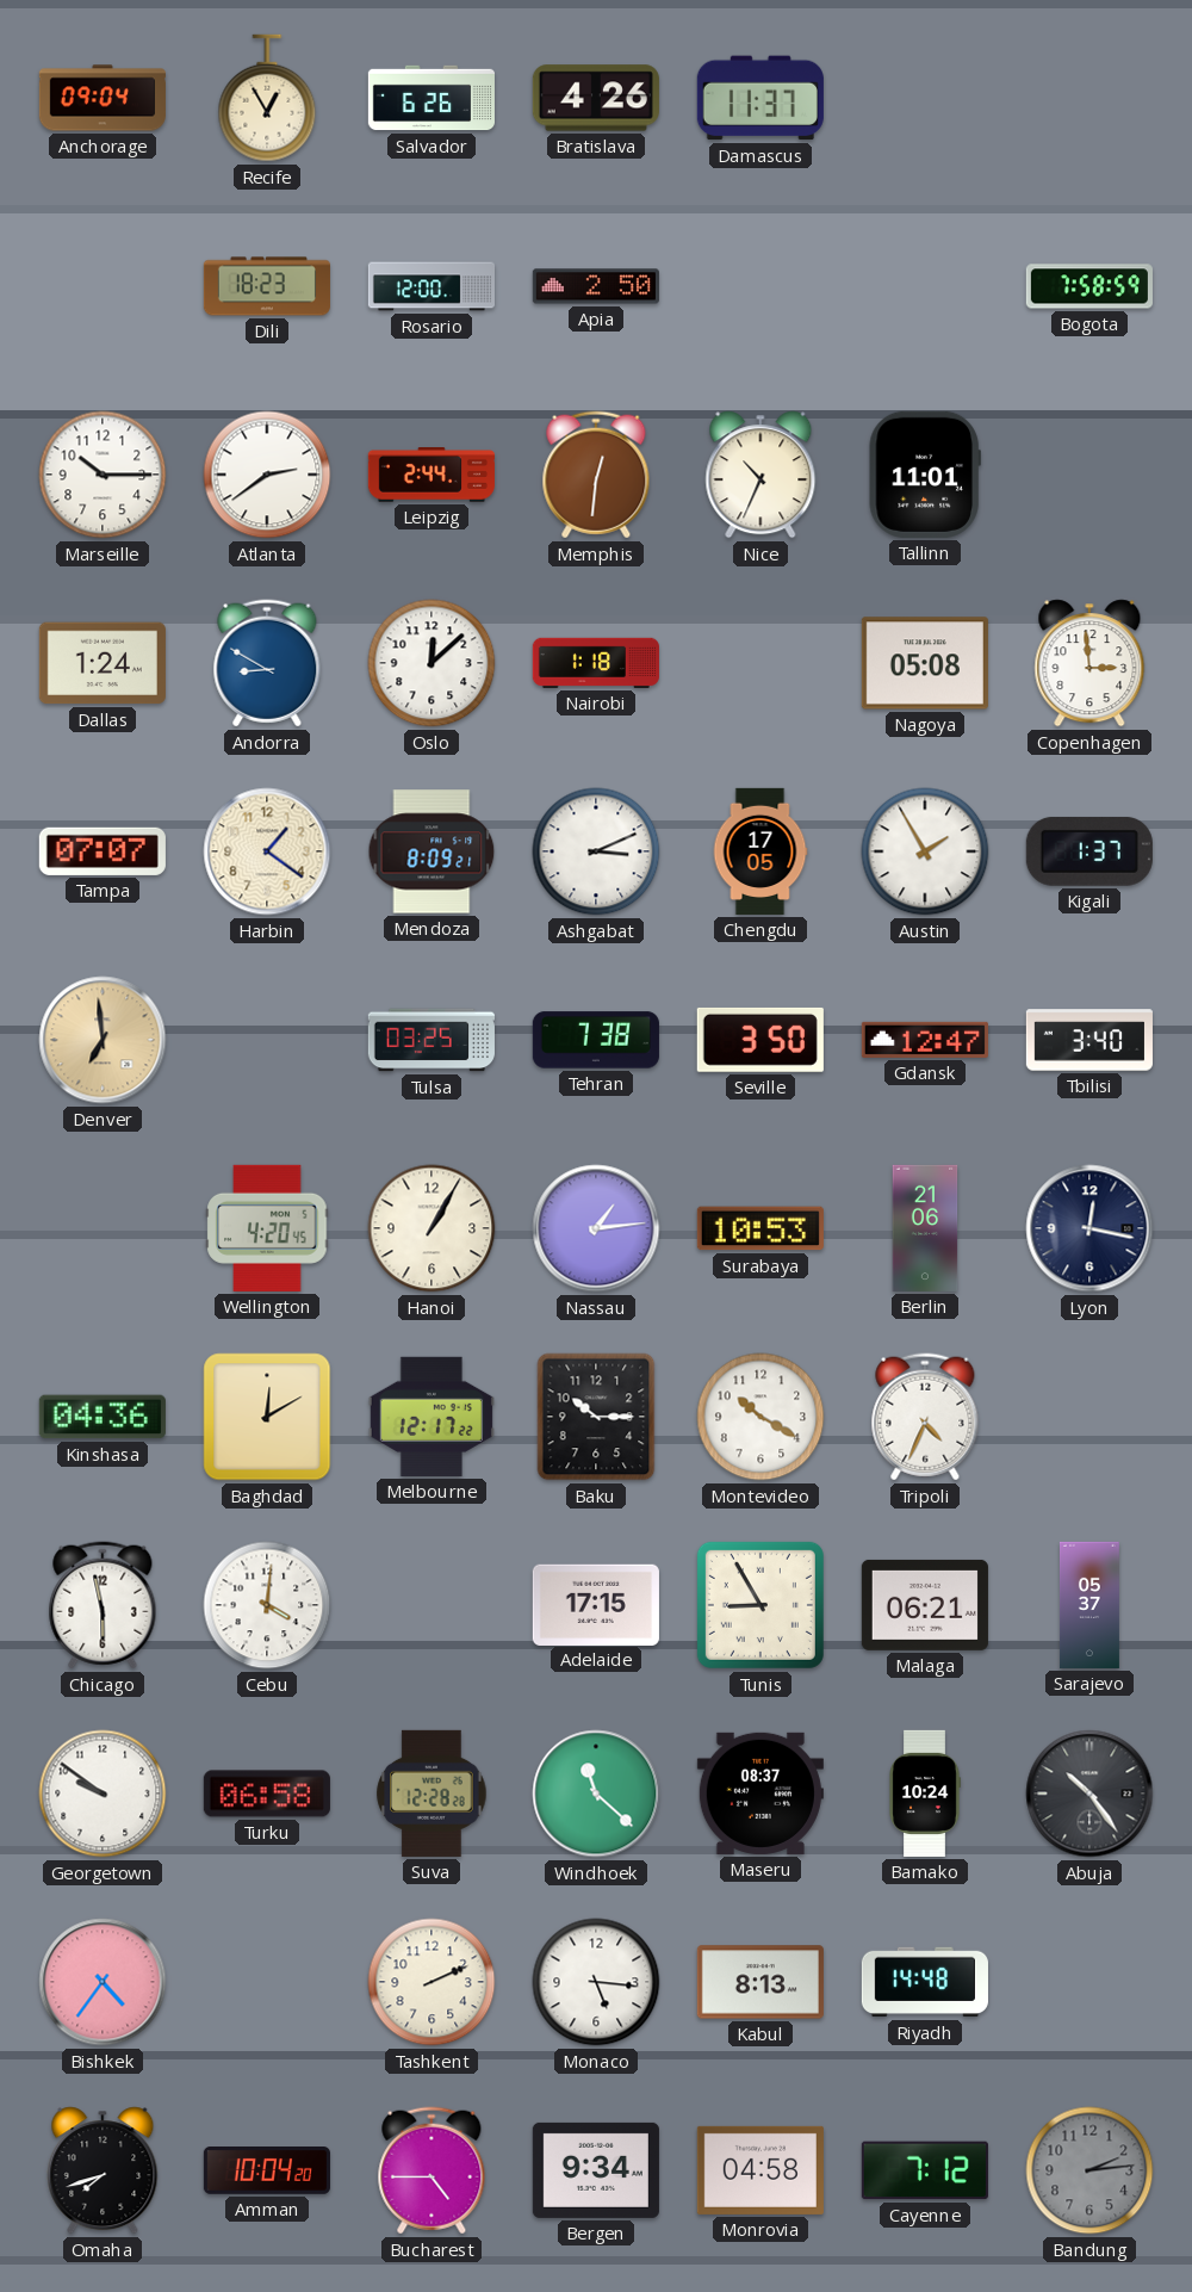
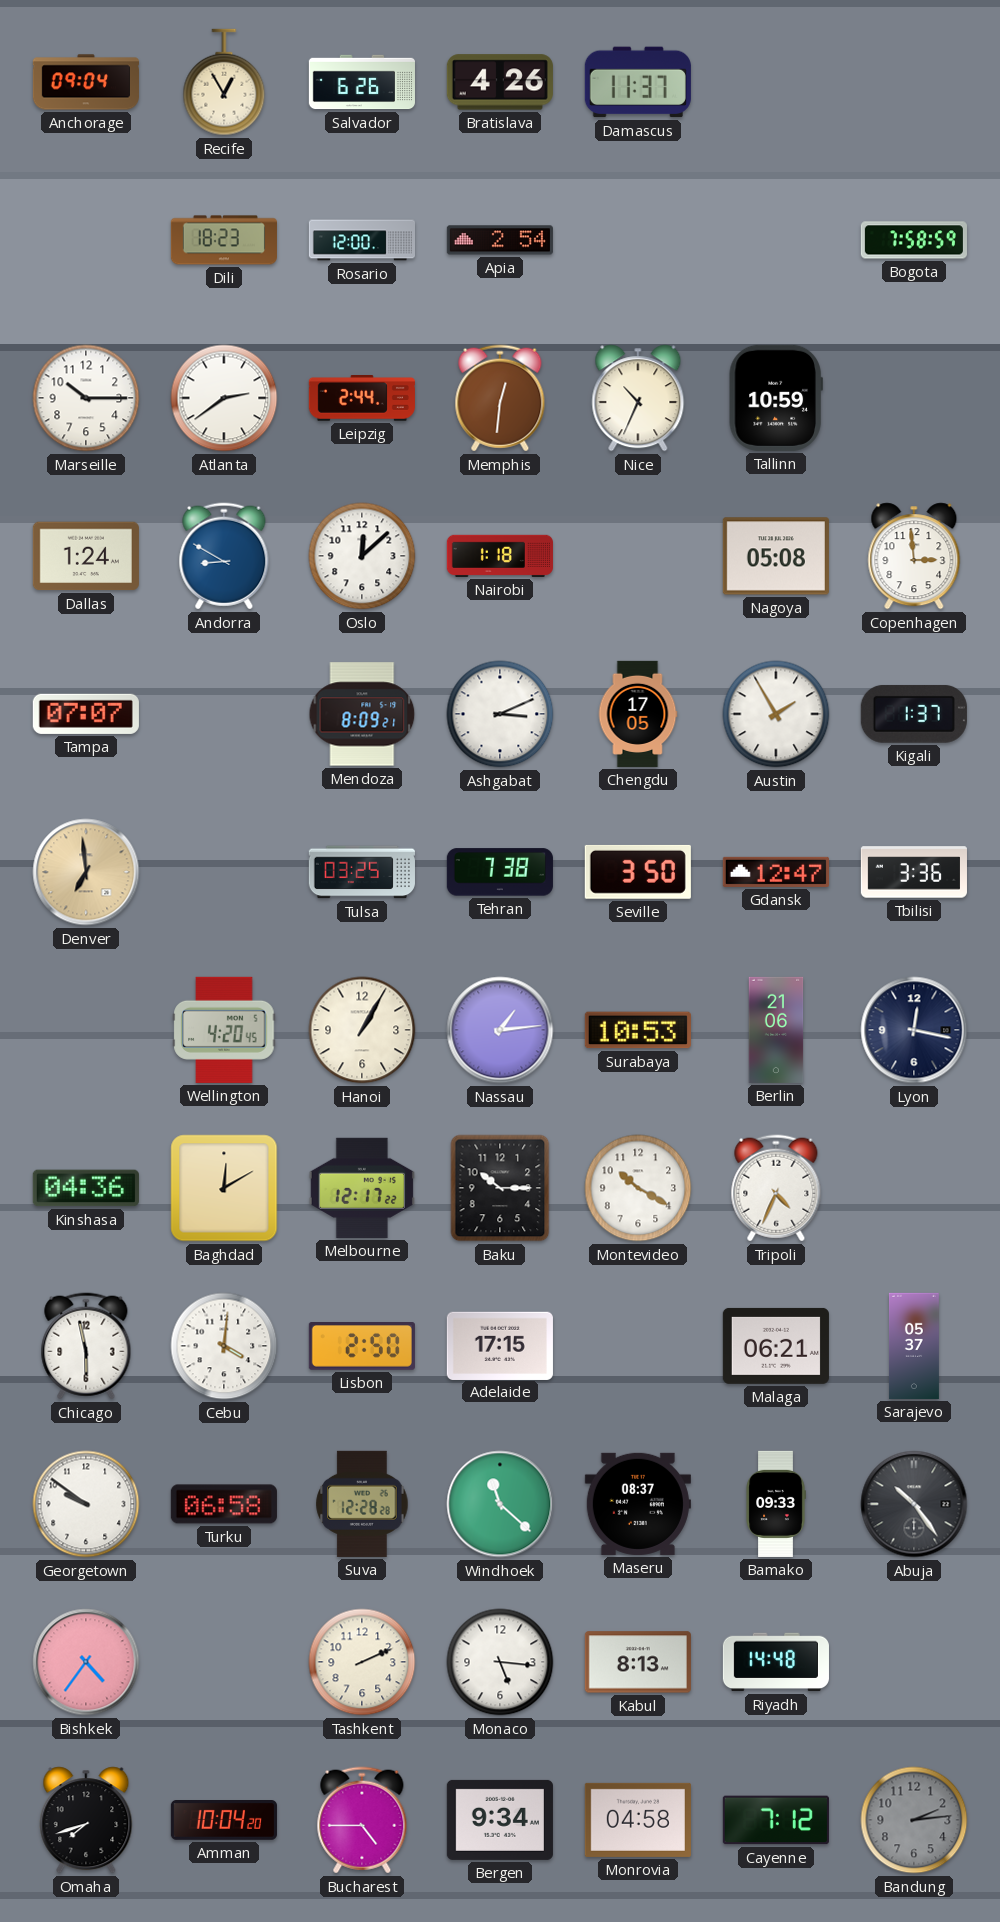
Apia: 2:50 -> 2:54 (500, 240)
Tallinn: 11:01 -> 10:59 (776, 398)
Harbin: 1:21 -> none (267, 851)
Tbilisi: 3:40 -> 3:36 (914, 872)
Lisbon: none -> 2:50 (362, 1347)
Tunis: 8:55 -> none (760, 1605)
Bamako: 10:24 -> 09:33 (776, 1504)
